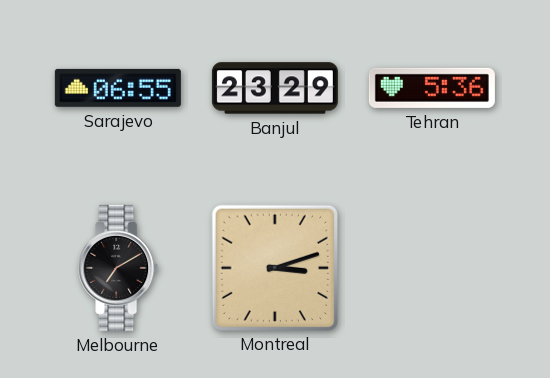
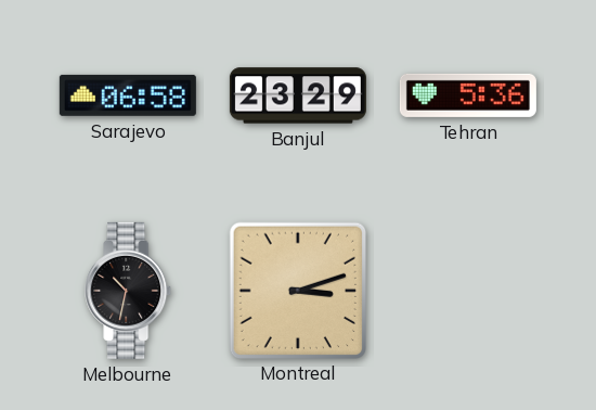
Sarajevo: 06:55 -> 06:58 (128, 95)
Melbourne: 7:10 -> 10:32 (129, 291)
